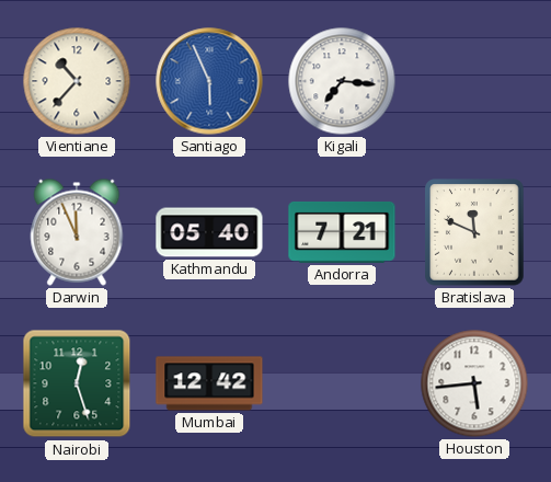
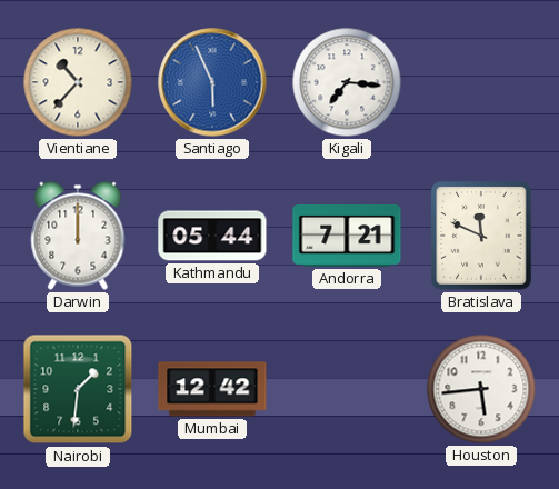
Darwin: 11:56 -> 12:00 (78, 236)
Kathmandu: 05:40 -> 05:44 (212, 236)
Nairobi: 12:27 -> 1:31 (78, 389)
